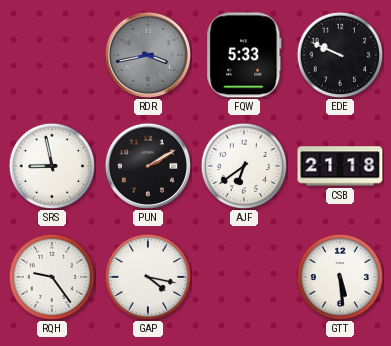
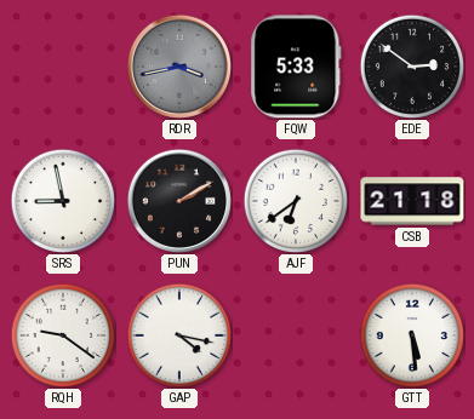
EDE: 9:49 -> 2:51 (412, 67)
RQH: 9:24 -> 9:21 (63, 335)
